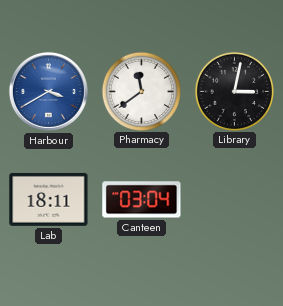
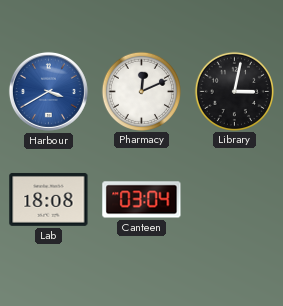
Pharmacy: 11:39 -> 12:11 (141, 91)
Lab: 18:11 -> 18:08 (49, 199)
